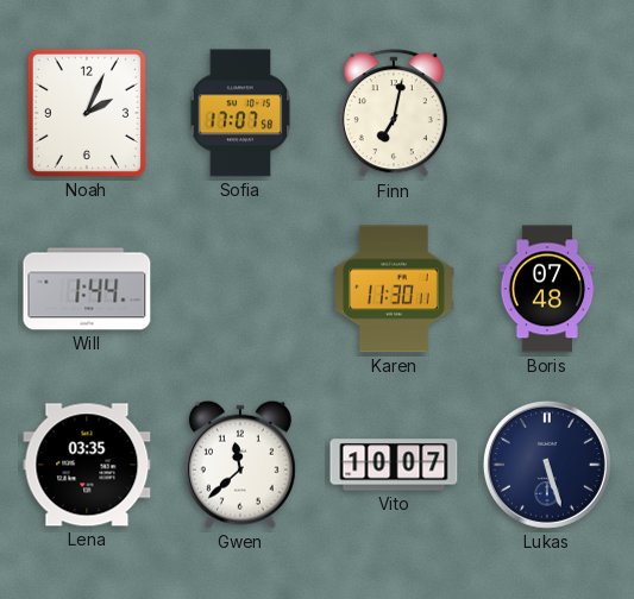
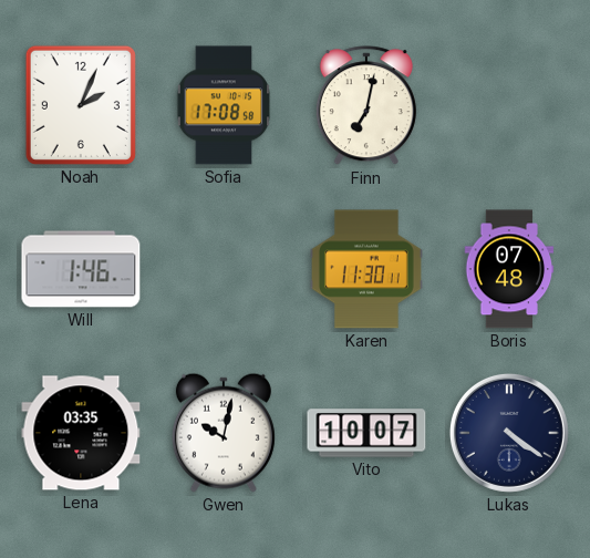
Sofia: 17:07 -> 17:08 (224, 105)
Will: 1:44 -> 1:46 (81, 269)
Gwen: 11:38 -> 10:02 (224, 433)
Lukas: 5:27 -> 4:21 (509, 433)
